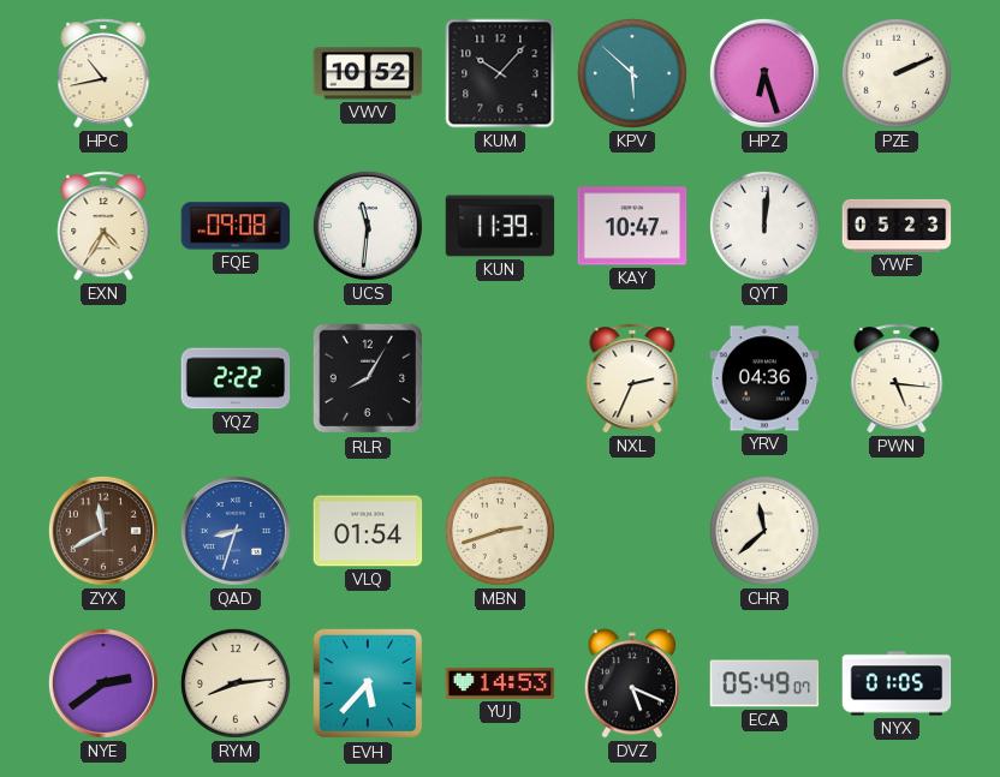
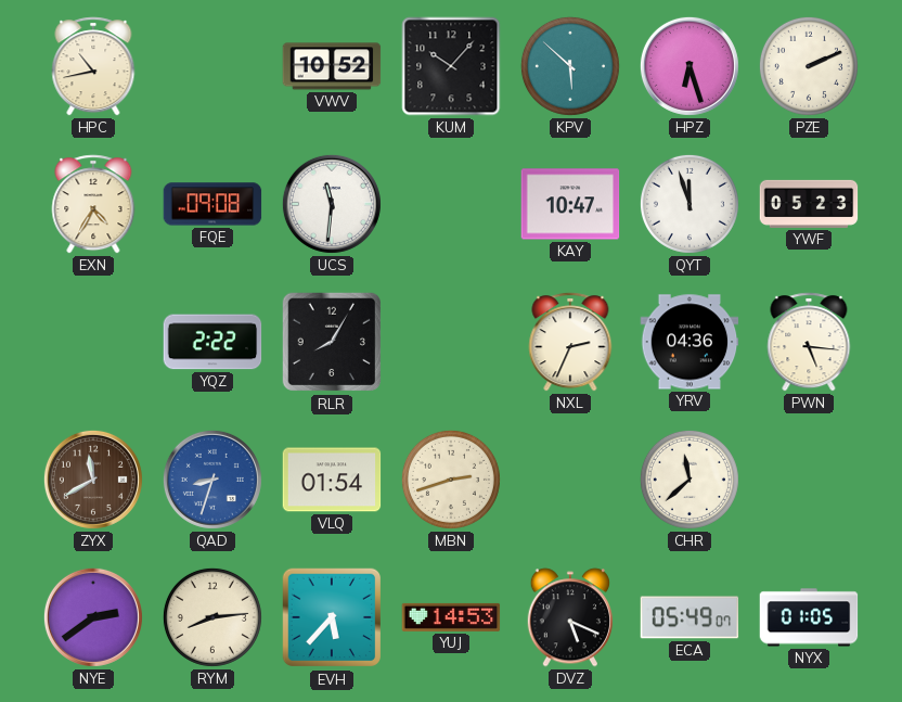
KUN: 11:39 -> none (500, 226)
QYT: 12:01 -> 11:57 (690, 204)
